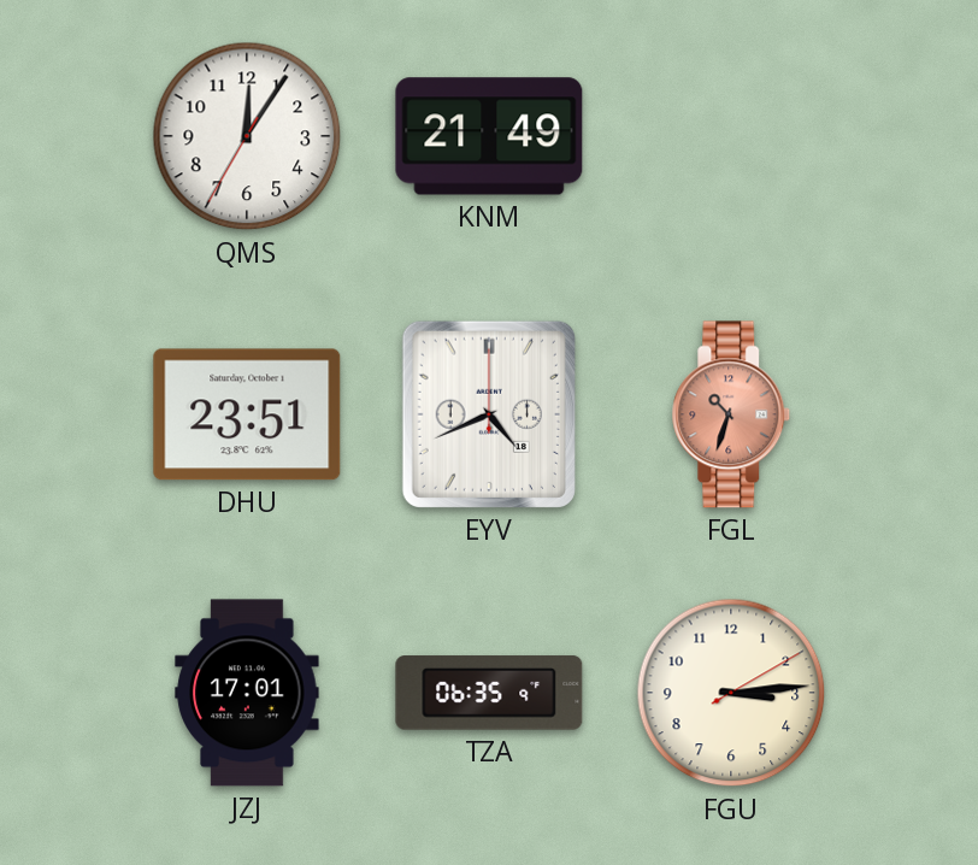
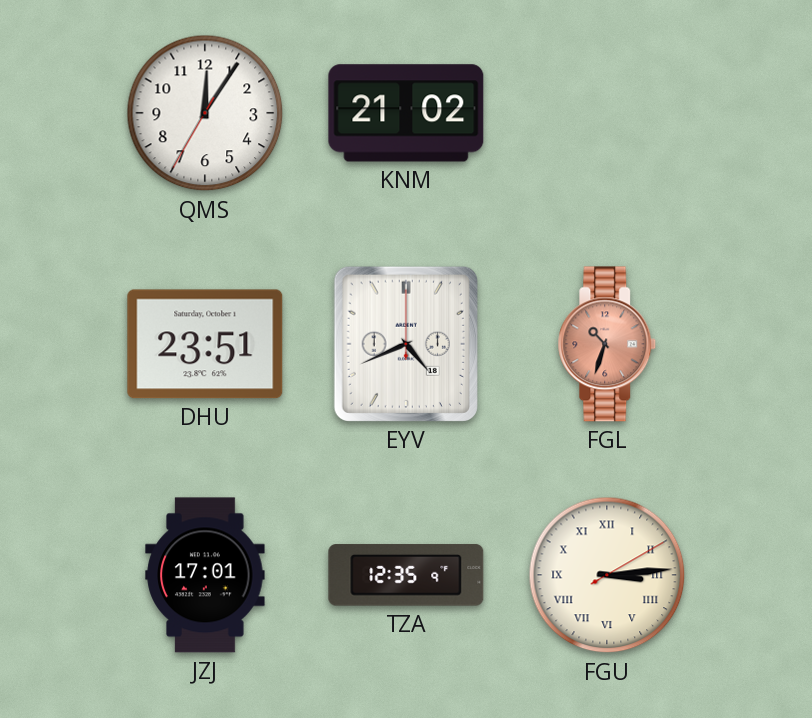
KNM: 21:49 -> 21:02 (406, 113)
TZA: 06:35 -> 12:35 (406, 575)
FGU numerals: Arabic -> Roman (607, 575)
